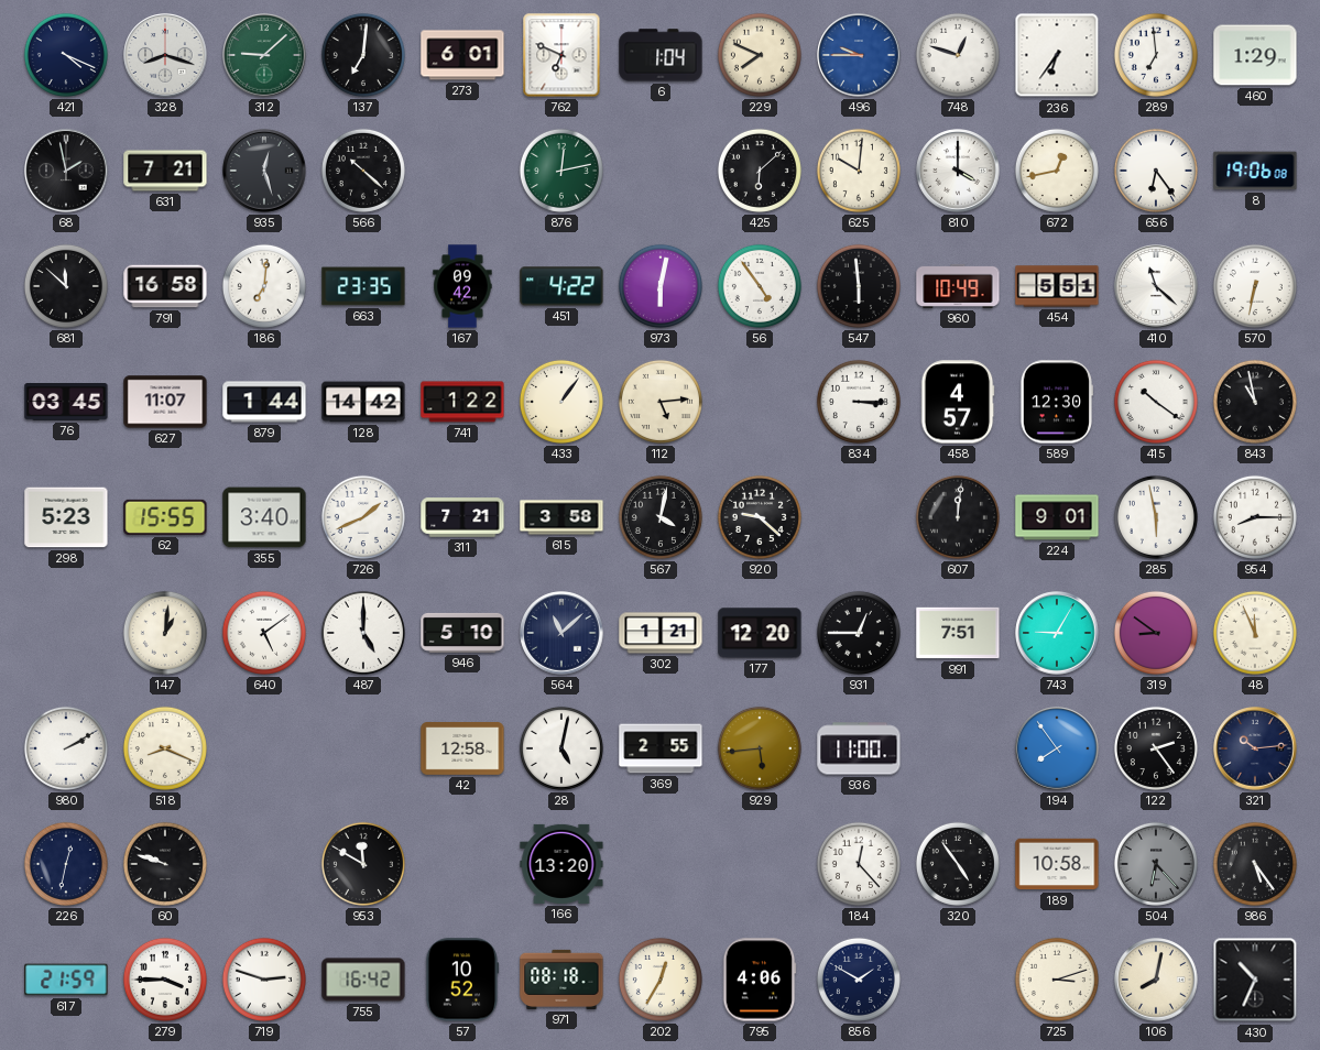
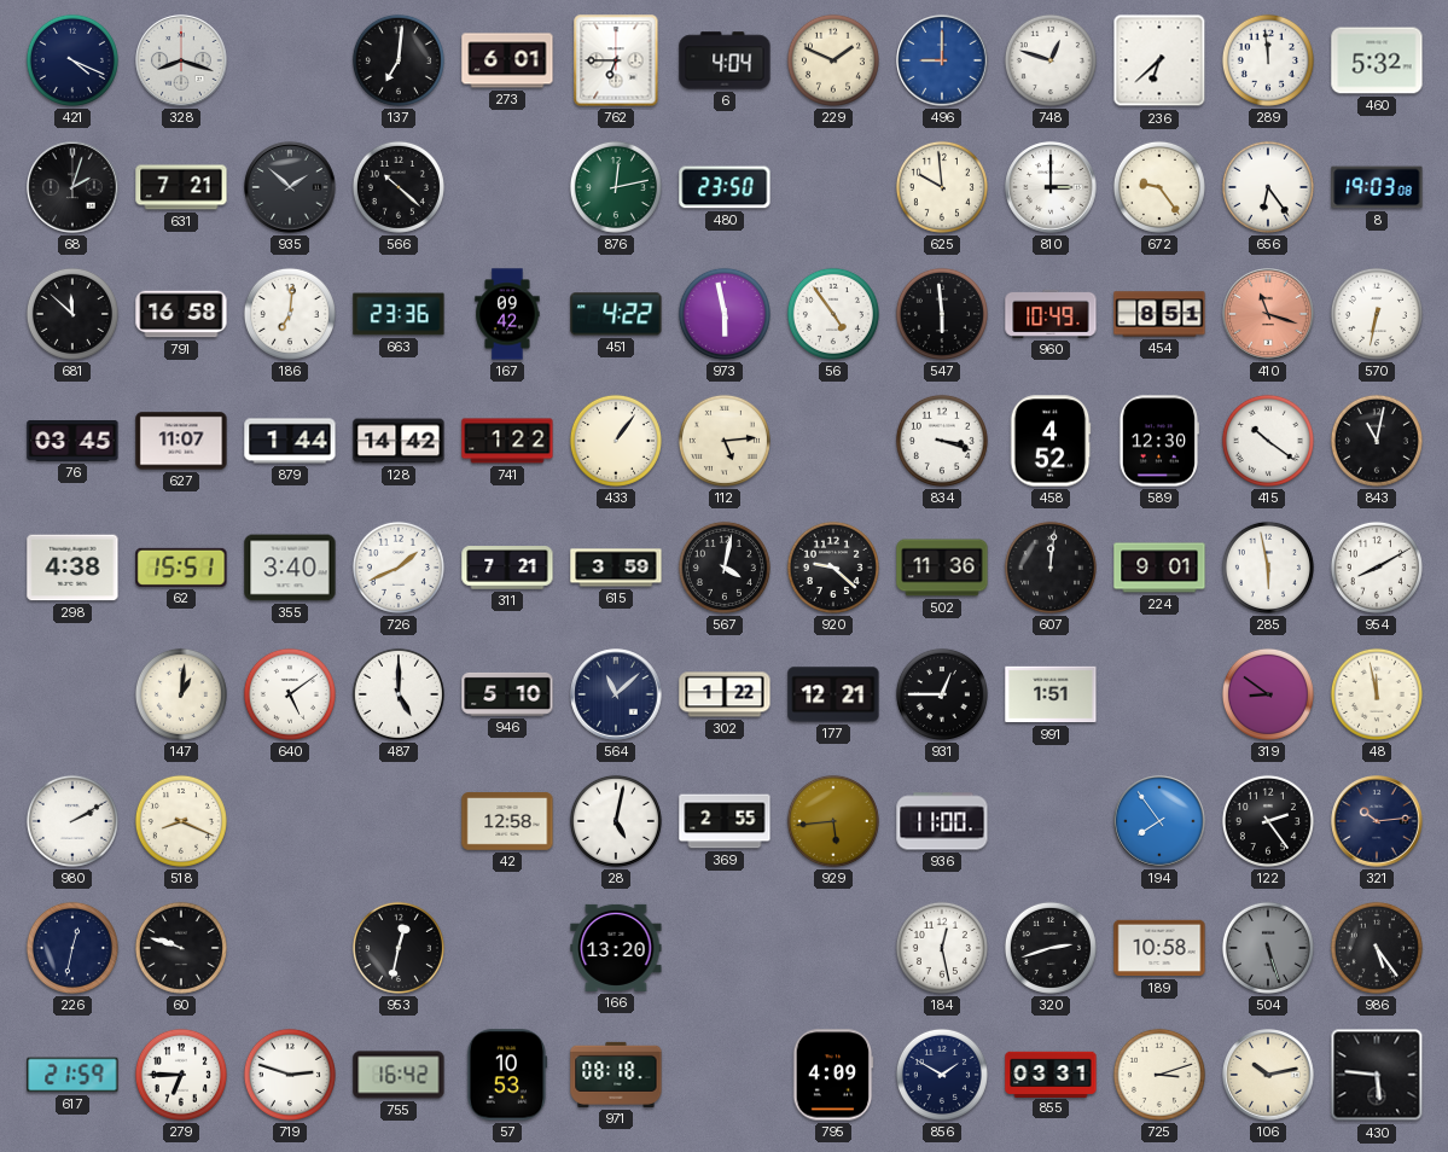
312: 9:08 -> none (264, 55)
762: 6:49 -> 6:45 (616, 60)
6: 1:04 -> 4:04 (725, 60)
229: 7:49 -> 1:49 (833, 60)
496: 9:45 -> 9:00 (942, 60)
236: 6:36 -> 6:38 (1159, 60)
289: 6:59 -> 11:59 (1268, 60)
460: 1:29 -> 5:32 (1377, 60)
68: 1:58 -> 2:03 (72, 187)
935: 12:27 -> 1:52 (290, 187)
480: none -> 23:50 (725, 187)
425: 6:08 -> none (760, 171)
625: 10:01 -> 9:59 (942, 187)
810: 4:00 -> 3:00 (1051, 187)
672: 12:43 -> 9:24 (1159, 187)
8: 19:06 -> 19:03 (1377, 187)
663: 23:35 -> 23:36 (399, 314)
973: 6:02 -> 5:58 (725, 314)
454: 5:51 -> 8:51 (1159, 314)
410: 11:22 -> 11:18 (1268, 314)
410 dial: white -> salmon (1268, 314)
834: 3:15 -> 3:18 (942, 441)
458: 4:57 -> 4:52 (1051, 441)
843: 10:58 -> 11:02 (1377, 441)
298: 5:23 -> 4:38 (72, 568)
62: 15:55 -> 15:51 (181, 568)
615: 3:58 -> 3:59 (616, 568)
502: none -> 11:36 (942, 568)
954: 8:15 -> 8:10 (1377, 568)
302: 1:21 -> 1:22 (725, 694)
177: 12:20 -> 12:21 (833, 694)
991: 7:51 -> 1:51 (1051, 694)
743: 9:05 -> none (1057, 633)
48: 11:56 -> 11:58 (1377, 694)
953: 11:50 -> 12:32 (399, 948)
184: 12:23 -> 12:28 (942, 948)
320: 4:54 -> 2:42 (1051, 948)
504: 6:23 -> 5:27 (1268, 948)
279: 3:45 -> 6:45 (181, 1075)
57: 10:52 -> 10:53 (507, 1075)
202: 12:35 -> none (661, 980)
795: 4:06 -> 4:09 (833, 1075)
855: none -> 03:31 (1051, 1074)
106: 8:02 -> 10:13 (1268, 1075)
430: 10:34 -> 5:46 (1377, 1075)
